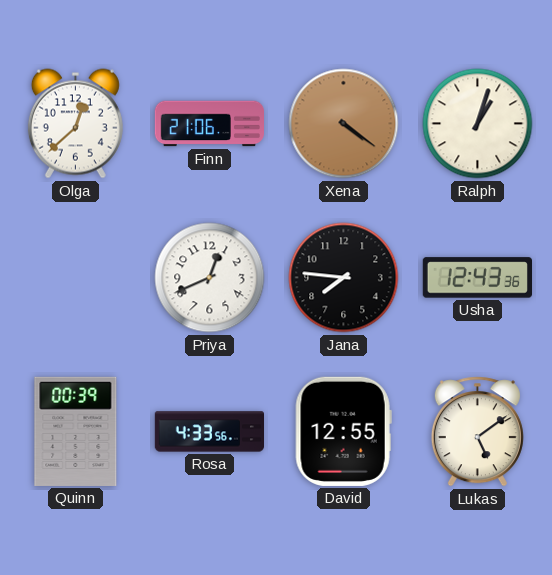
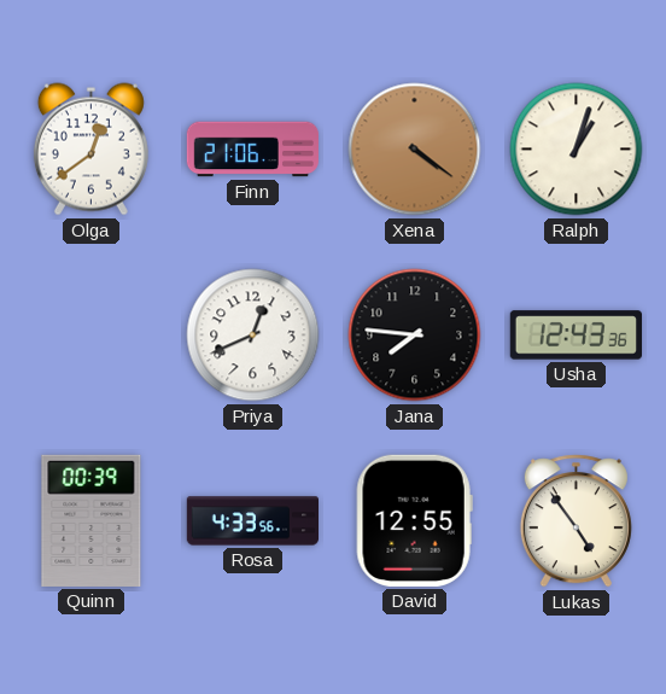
Olga: 12:38 -> 12:39 (90, 150)
Lukas: 5:09 -> 4:54 (576, 521)
